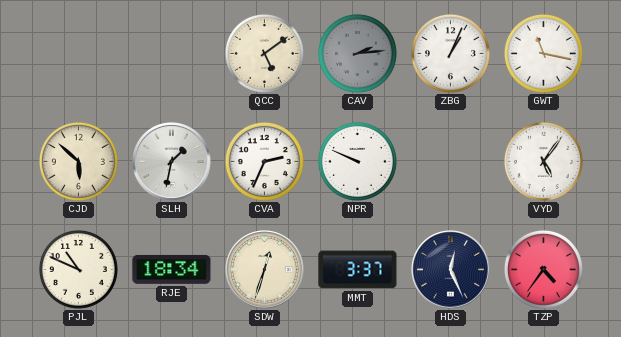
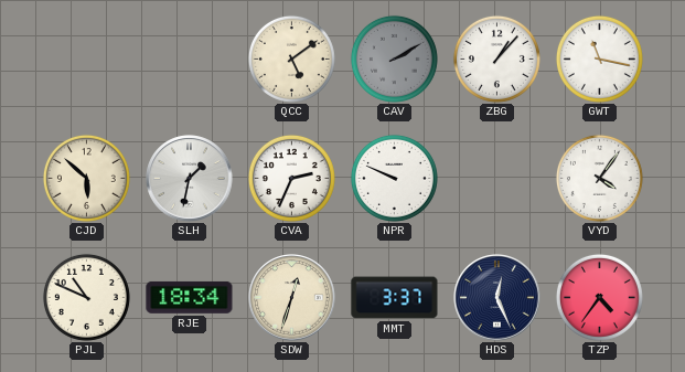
CAV: 2:14 -> 2:10 (394, 59)
ZBG: 1:04 -> 1:07 (496, 59)
VYD: 5:06 -> 4:06 (599, 178)
